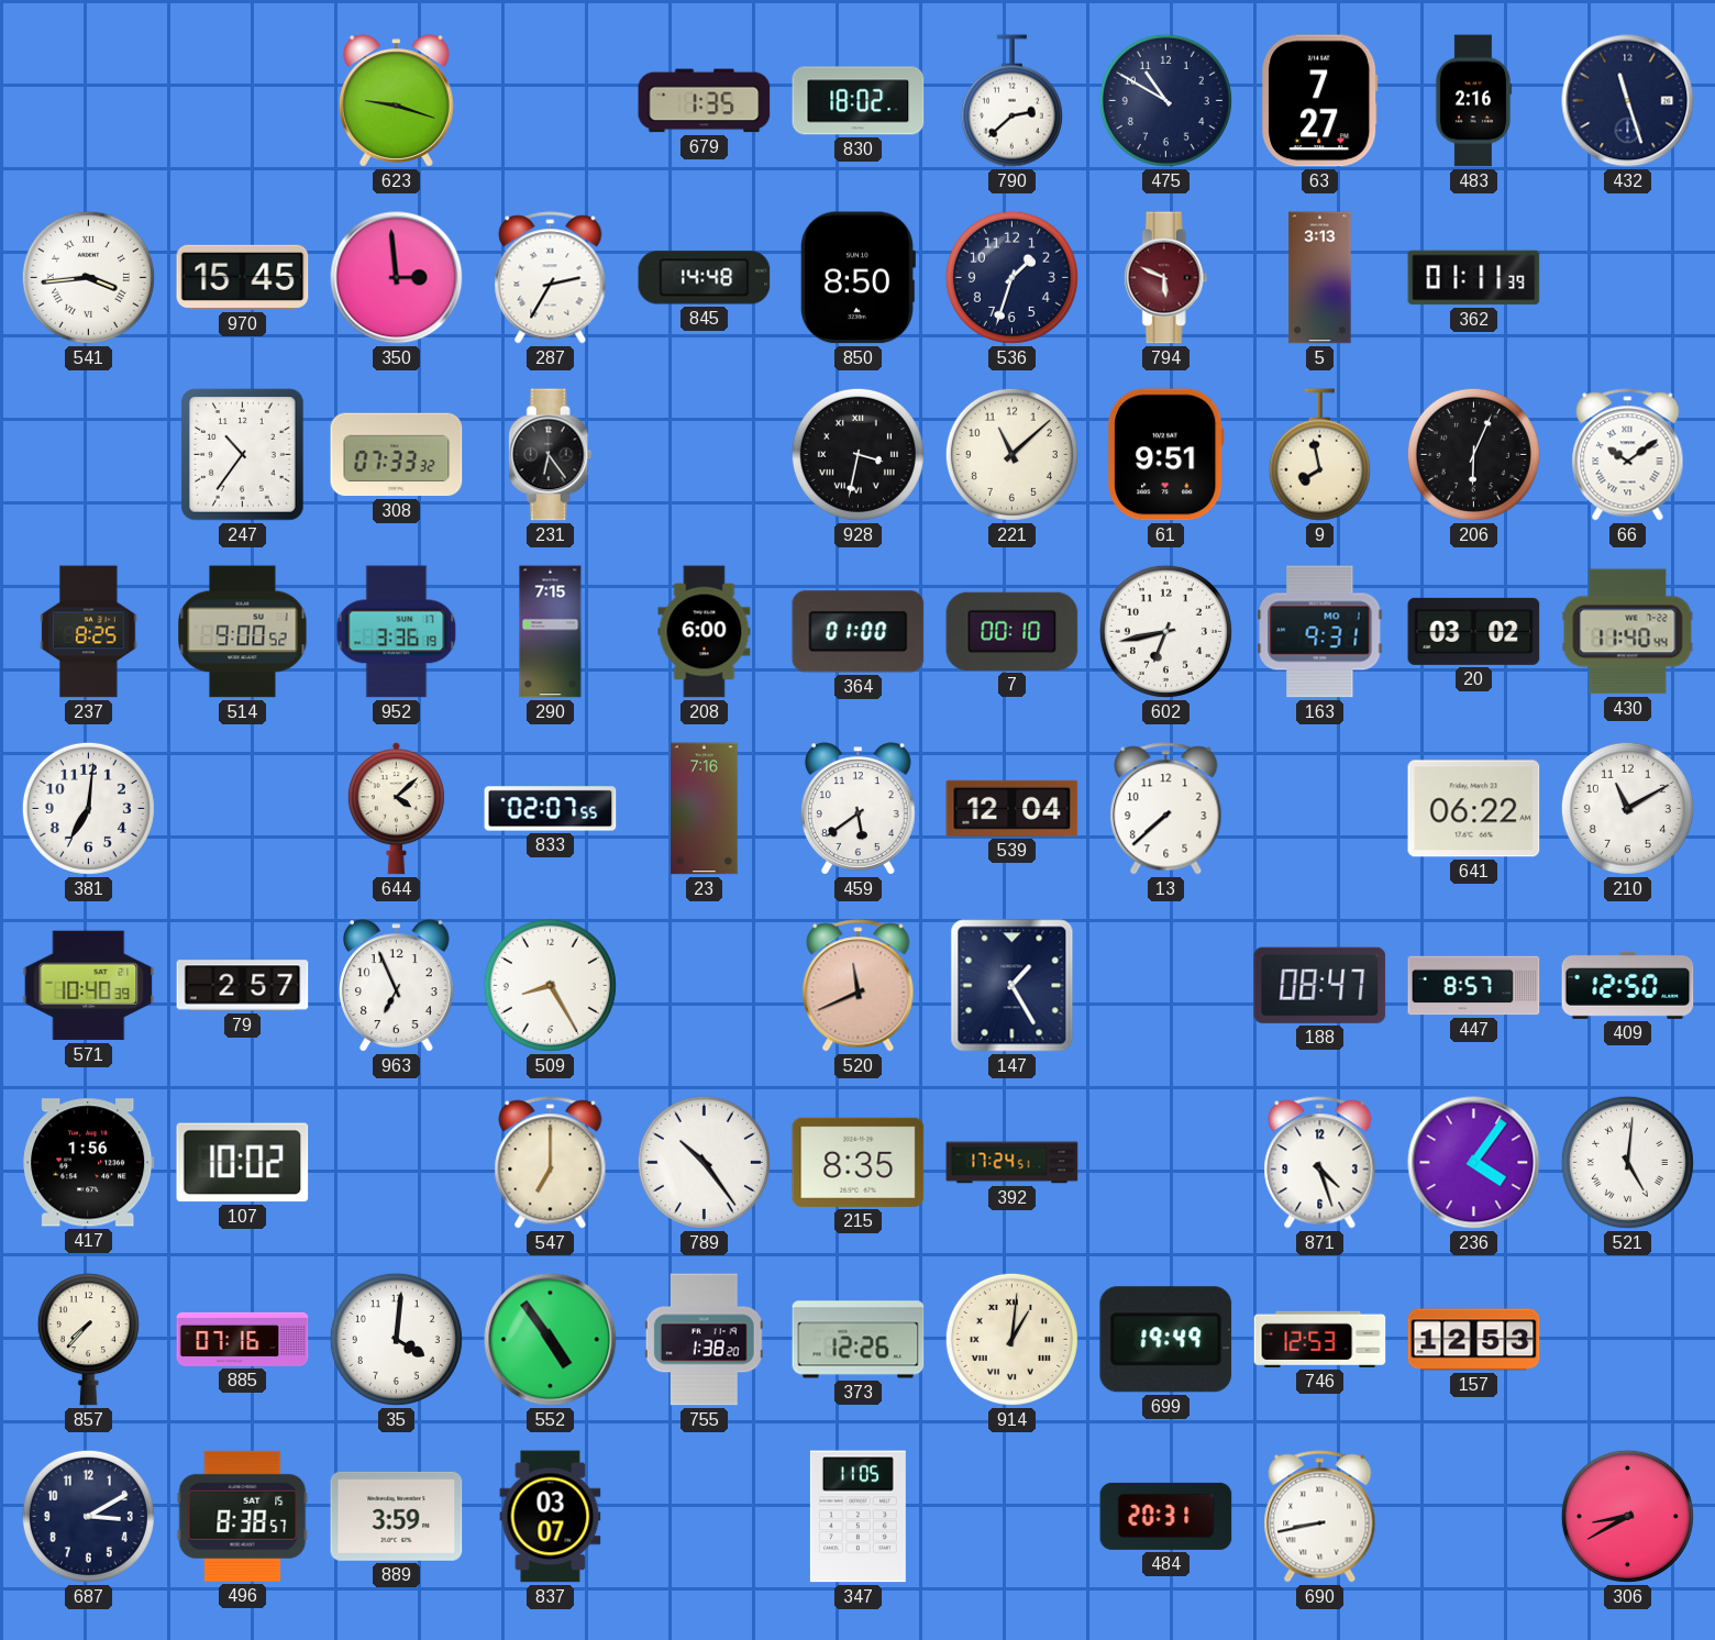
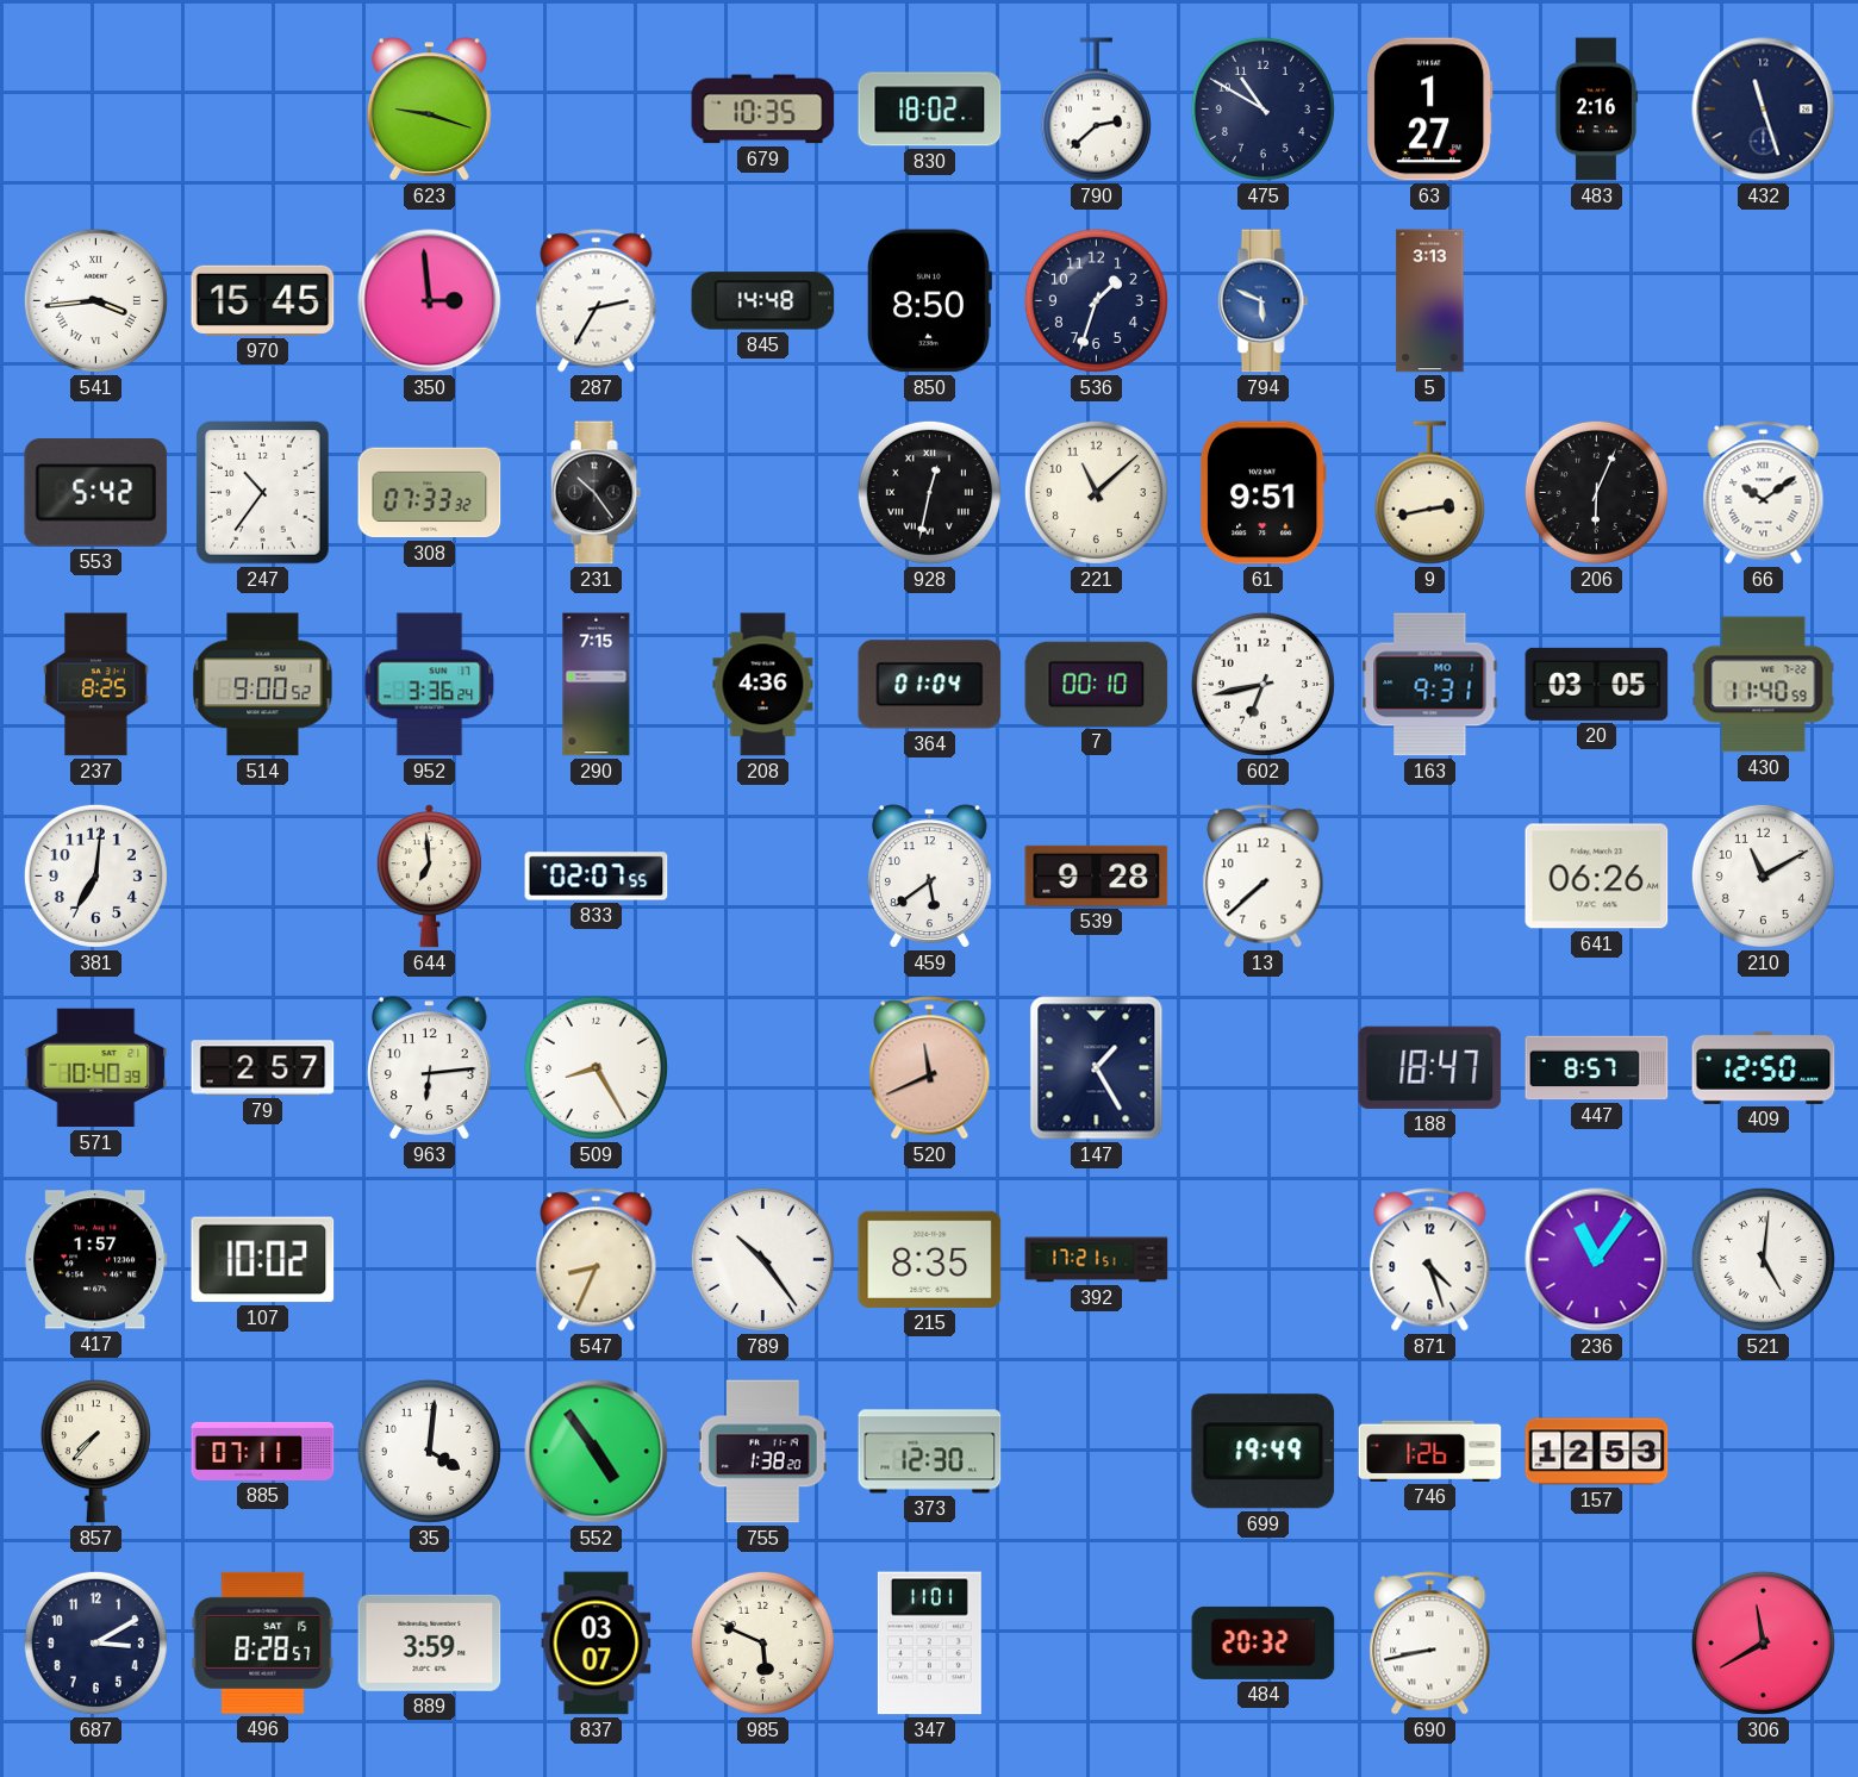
679: 1:35 -> 10:35 (763, 110)
63: 7:27 -> 1:27 (1430, 110)
794 dial: burgundy -> blue (1262, 301)
362: 01:11 -> none (1474, 278)
553: none -> 5:42 (96, 493)
231: 6:24 -> 10:24 (596, 493)
928: 3:32 -> 12:32 (929, 492)
9: 7:58 -> 2:43 (1429, 493)
952: 3:36:19 -> 3:36:24 (430, 685)
208: 6:00 -> 4:36 (763, 685)
364: 01:00 -> 01:04 (930, 685)
20: 03:02 -> 03:05 (1597, 684)
430: 11:40:44 -> 11:40:59 (1764, 685)
644: 4:08 -> 6:59 (429, 877)
23: 7:16 -> none (705, 809)
539: 12:04 -> 9:28 (1097, 875)
641: 06:22 -> 06:26 (1597, 877)
963: 6:56 -> 6:14 (429, 1068)
188: 08:47 -> 18:47 (1430, 1067)
417: 1:56 -> 1:57 (96, 1260)
547: 7:00 -> 8:34 (597, 1260)
392: 17:24 -> 17:21 (1097, 1260)
236: 4:06 -> 11:06 (1597, 1260)
885: 07:16 -> 07:11 (263, 1451)
373: 12:26 -> 12:30 (930, 1452)
914: 1:01 -> none (1011, 1339)
746: 12:53 -> 1:26 (1430, 1451)
496: 8:38 -> 8:28 (263, 1642)
985: none -> 5:49 (762, 1642)
347: 11:05 -> 11:01 (929, 1644)
484: 20:31 -> 20:32 (1264, 1642)
306: 8:40 -> 11:40 (1763, 1642)
